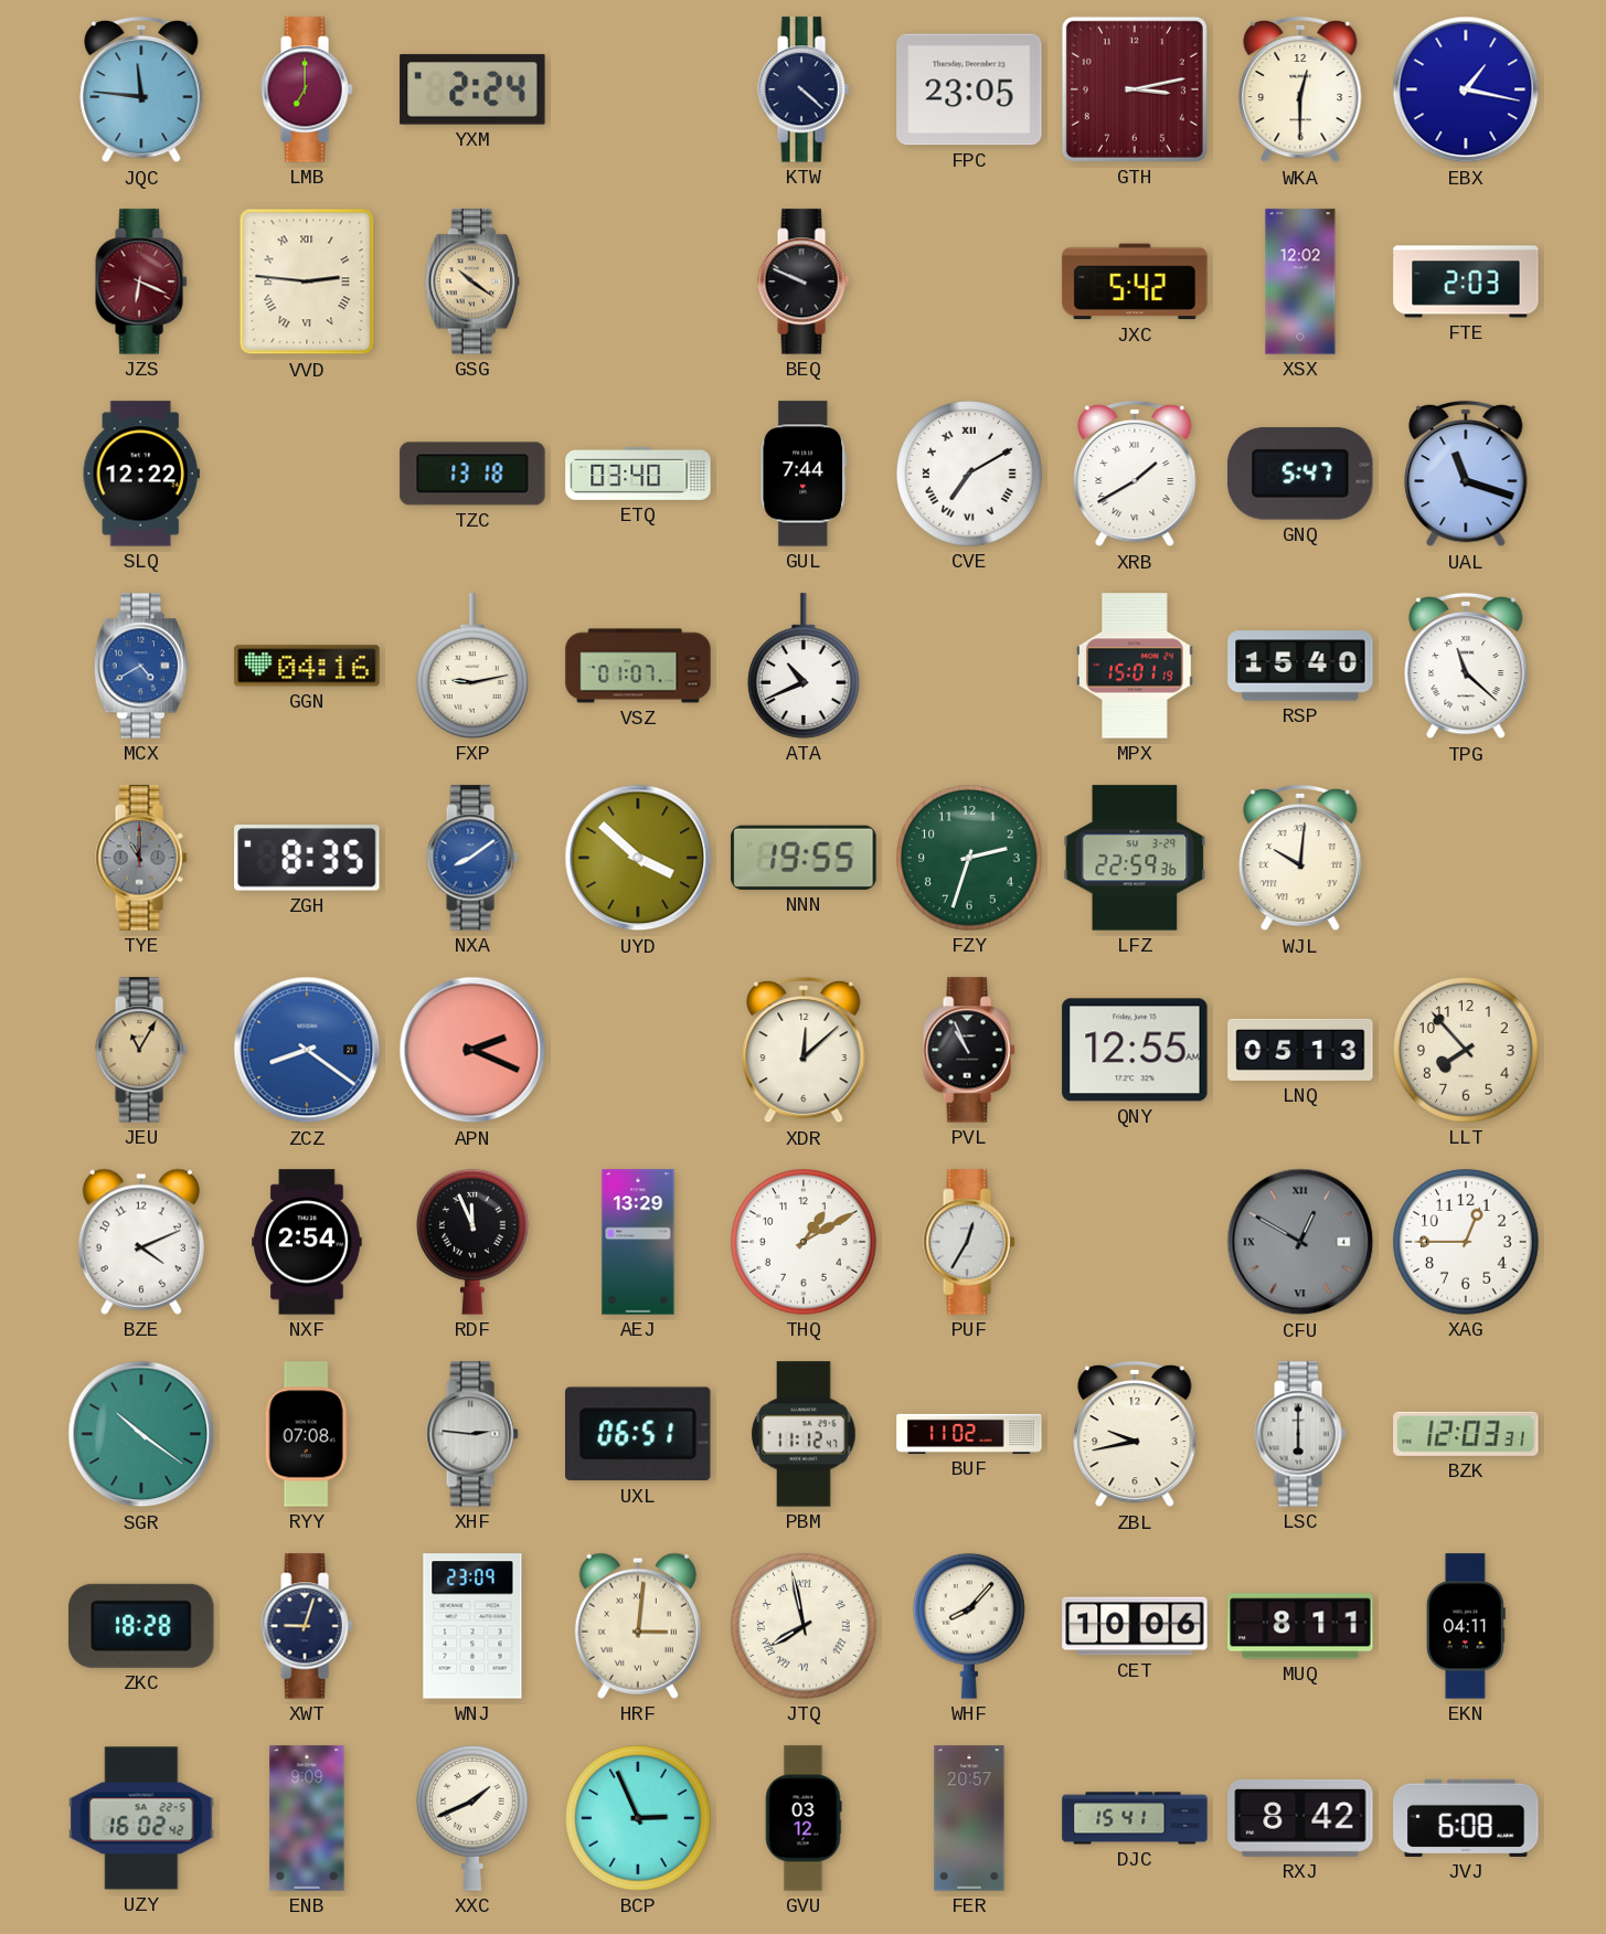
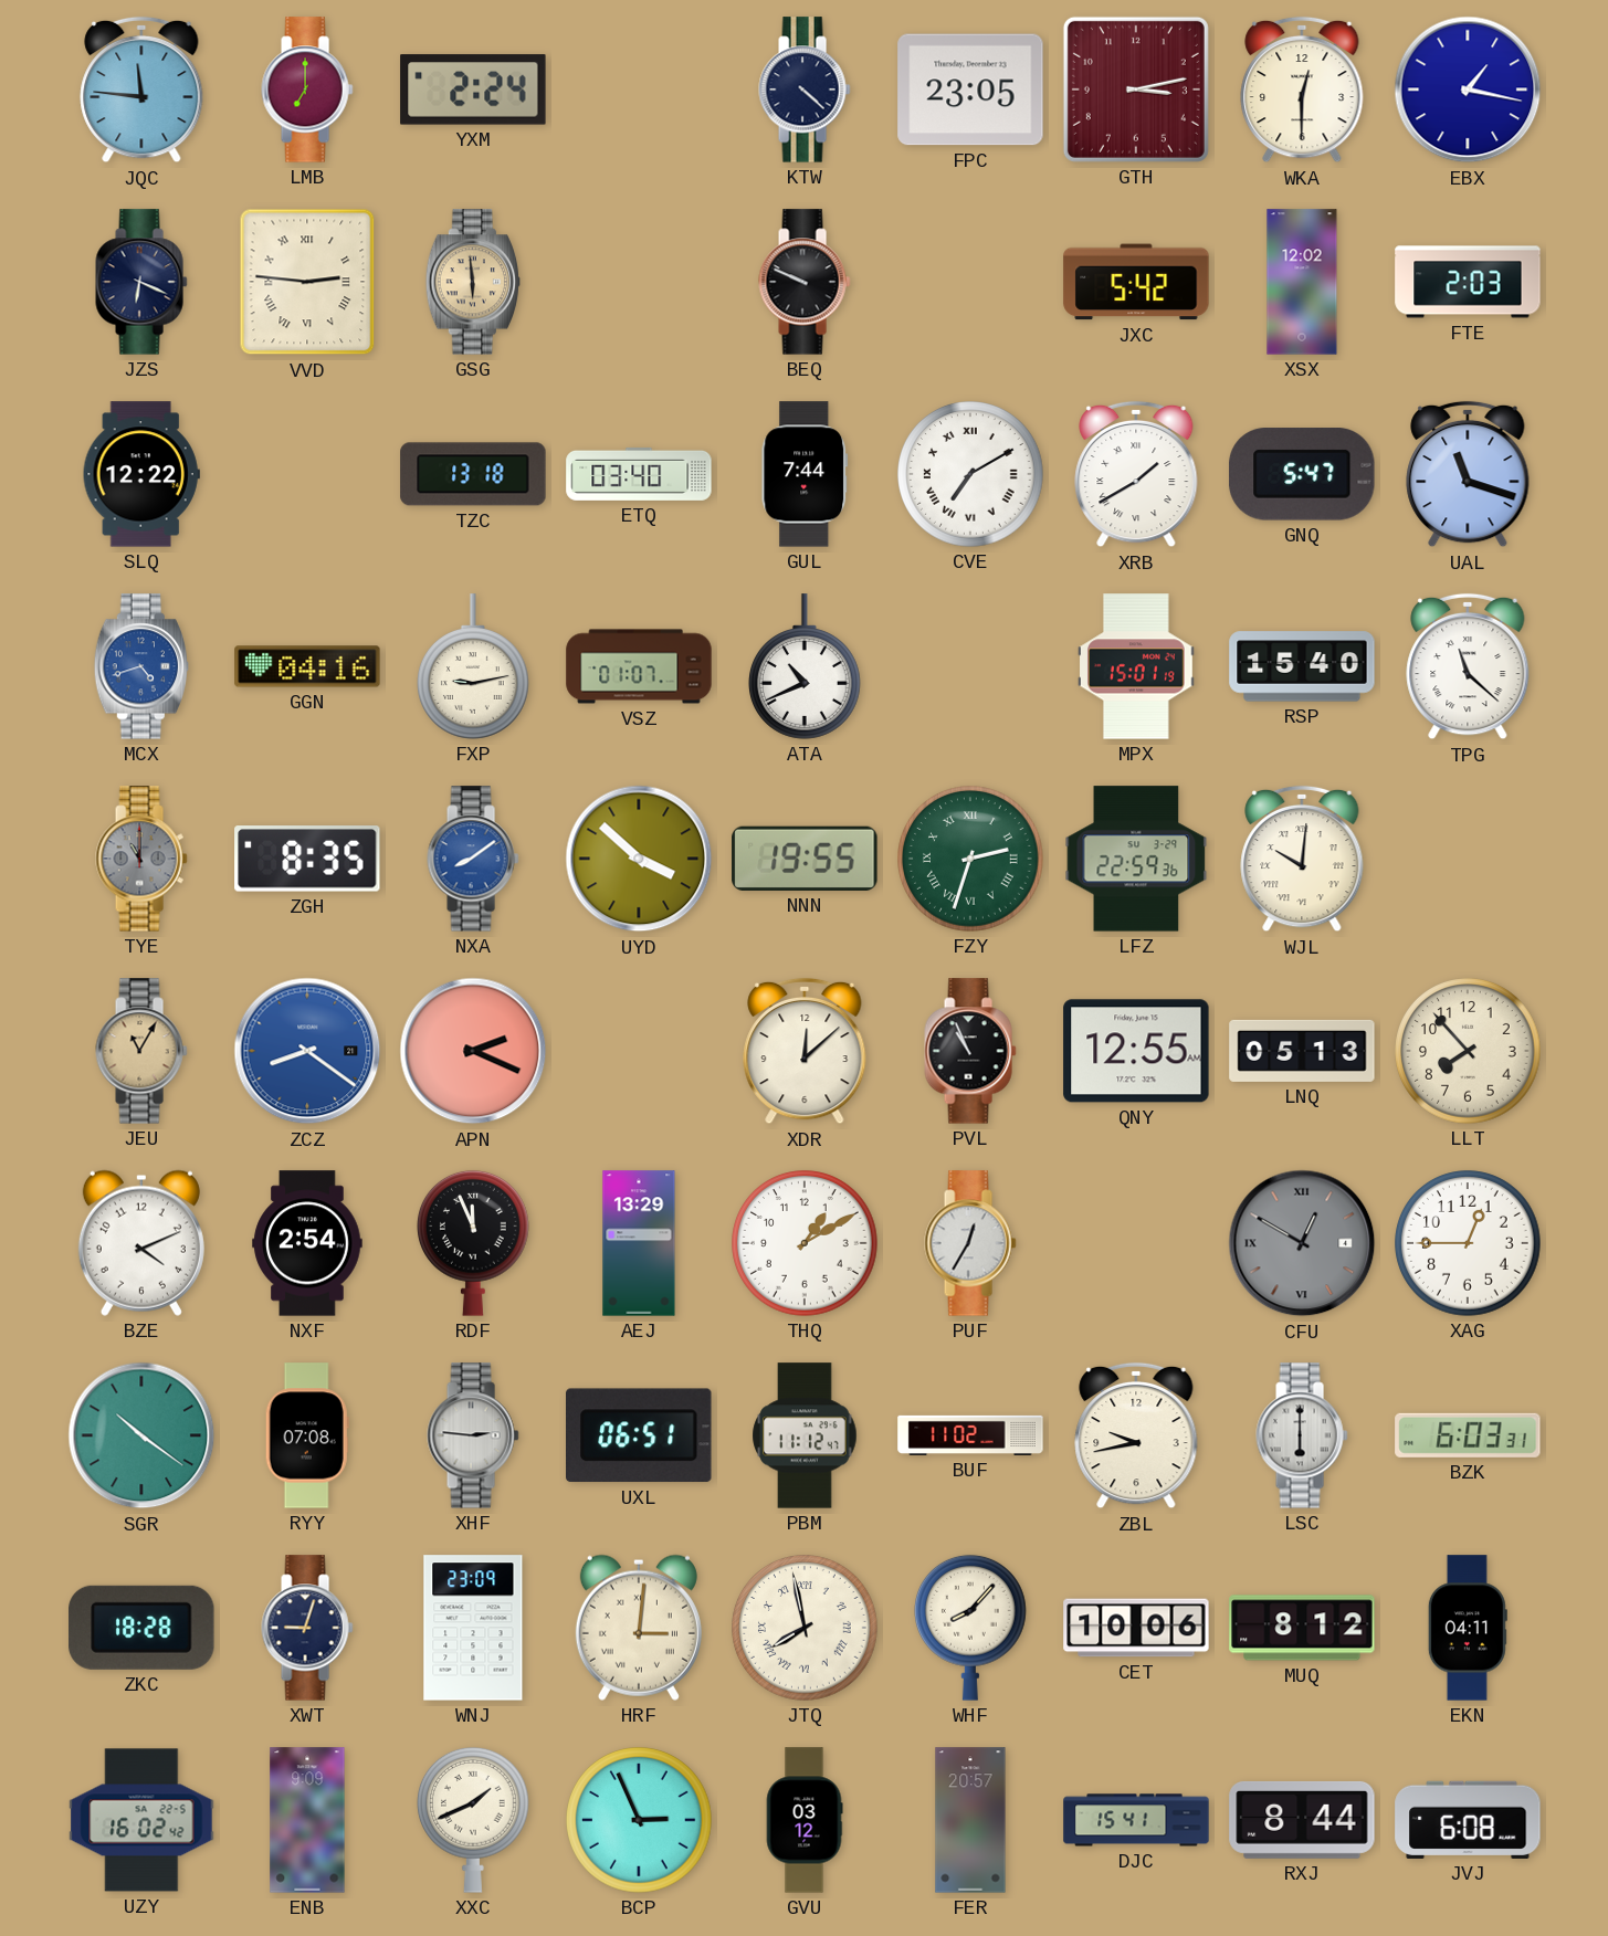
JZS dial: burgundy -> navy (141, 282)
GSG: 10:21 -> 5:59 (473, 282)
MCX: 4:40 -> 4:42 (141, 666)
FZY numerals: Arabic -> Roman (970, 859)
BZK: 12:03 -> 6:03 (1468, 1435)
MUQ: 8:11 -> 8:12 (1302, 1628)
RXJ: 8:42 -> 8:44 (1302, 1820)
